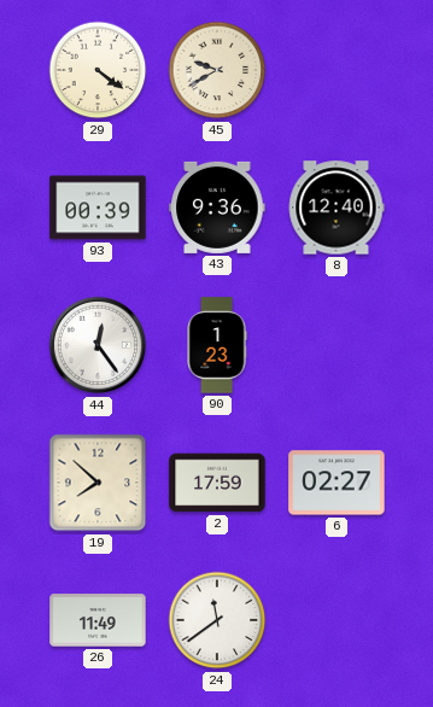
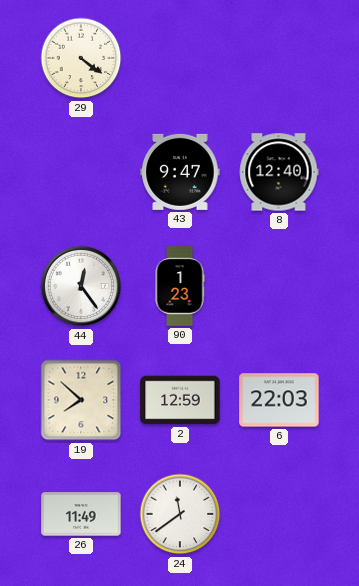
45: 9:40 -> none (217, 70)
93: 00:39 -> none (98, 208)
43: 9:36 -> 9:47 (180, 172)
2: 17:59 -> 12:59 (180, 400)
6: 02:27 -> 22:03 (279, 400)
